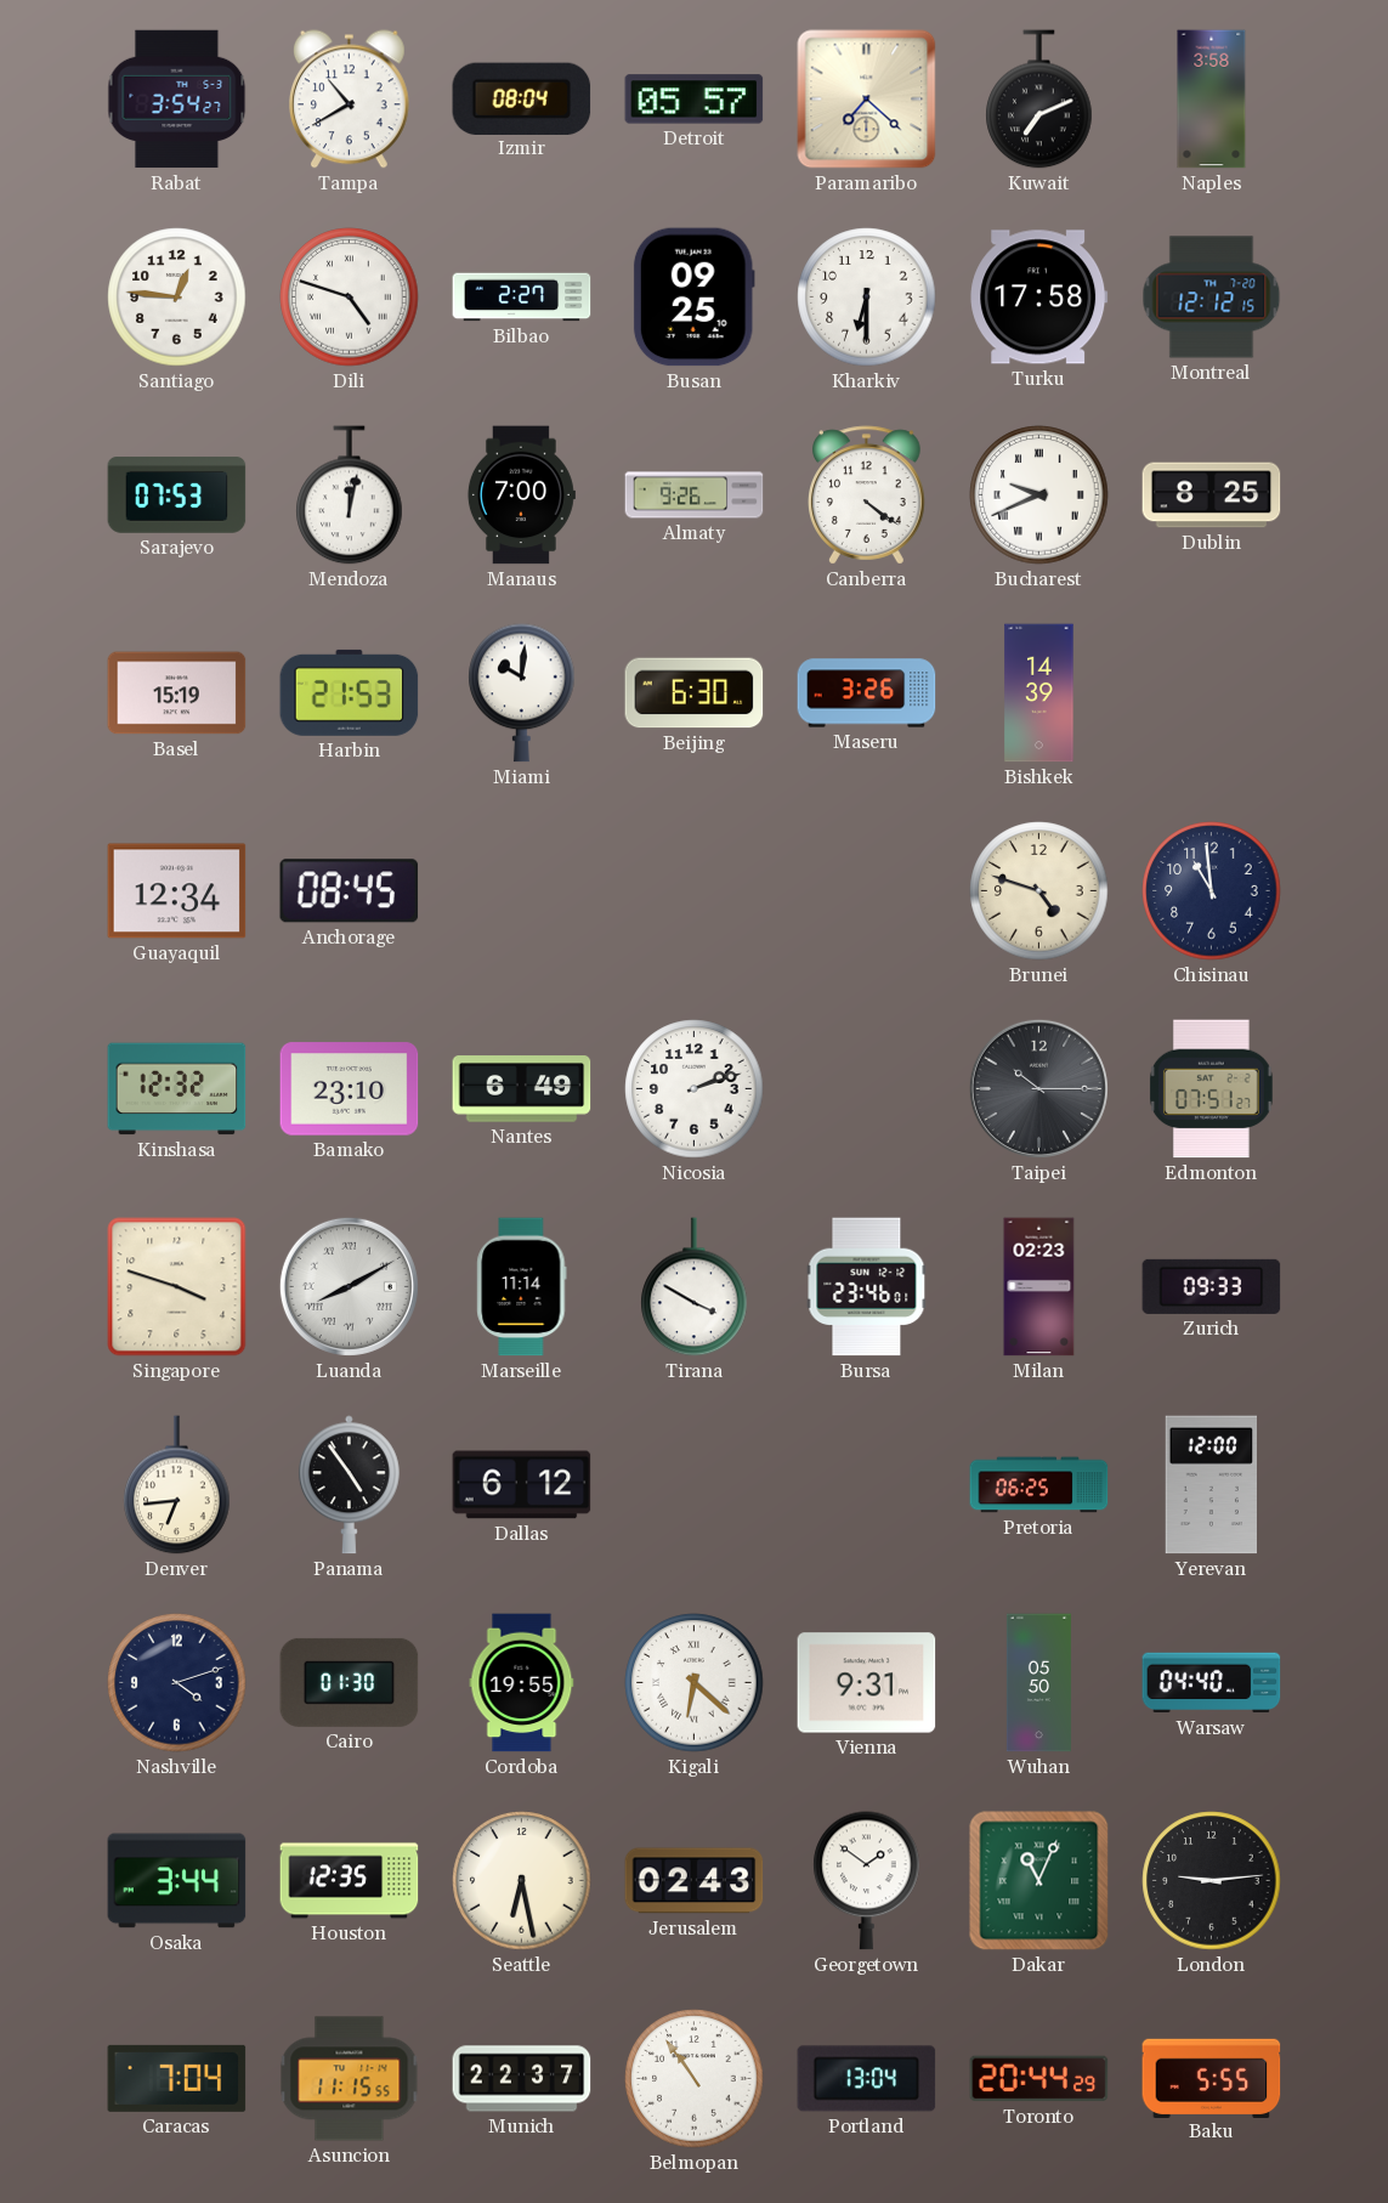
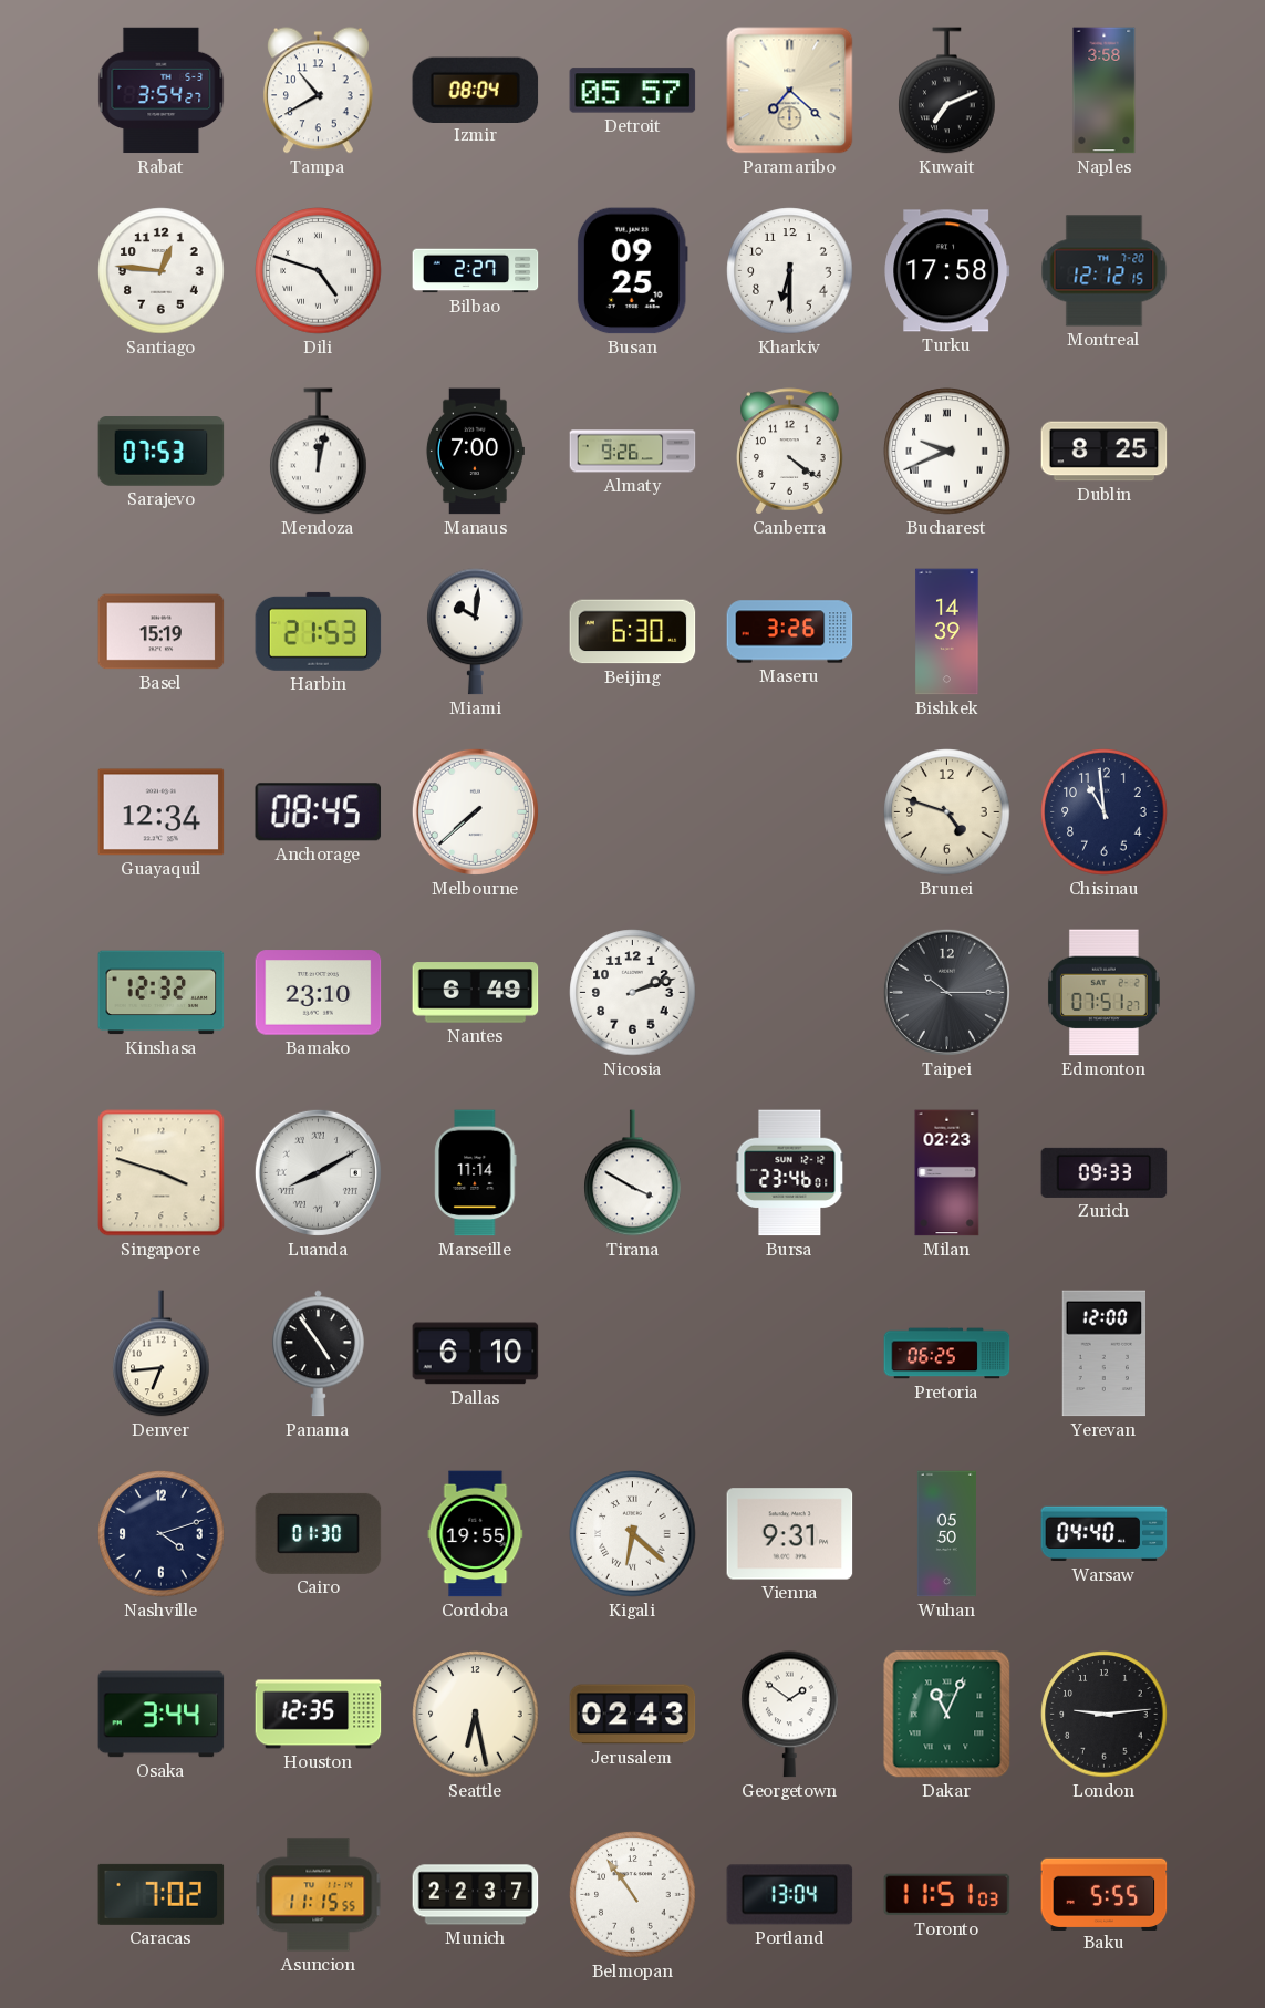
Melbourne: none -> 7:38 (475, 811)
Dallas: 6:12 -> 6:10 (476, 1354)
Caracas: 7:04 -> 7:02 (162, 1894)
Toronto: 20:44 -> 11:51 (947, 1895)
